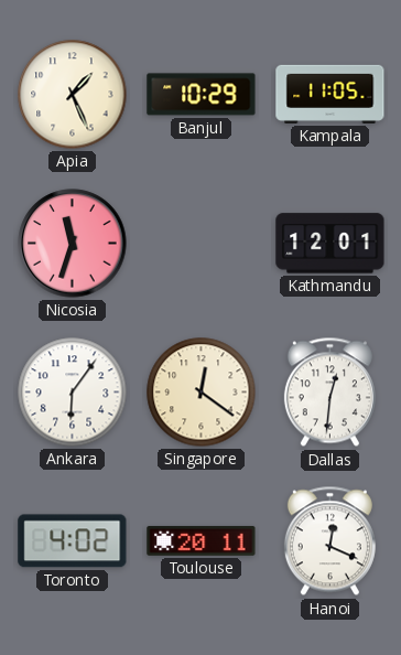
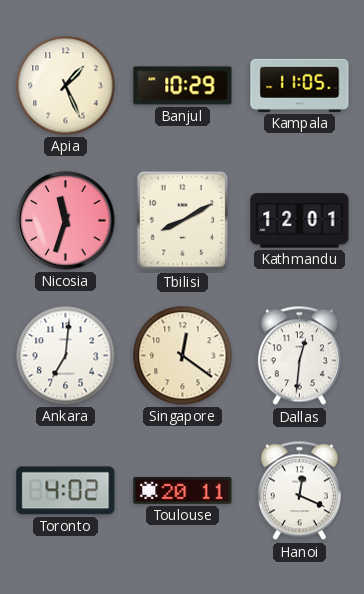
Tbilisi: none -> 8:10 (183, 221)
Ankara: 6:06 -> 7:01 (66, 356)
